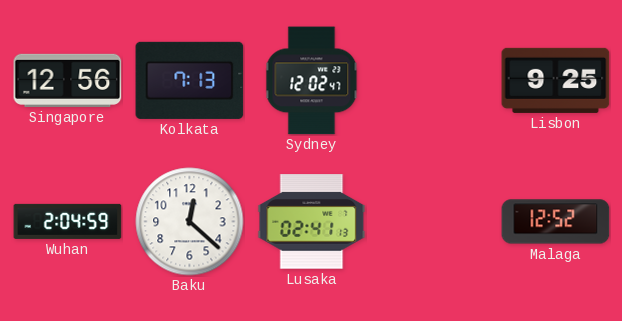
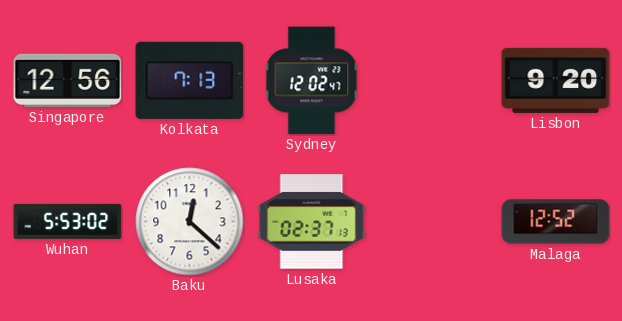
Lisbon: 9:25 -> 9:20 (556, 80)
Wuhan: 2:04 -> 5:53 (68, 221)
Lusaka: 02:41 -> 02:37 (312, 222)
